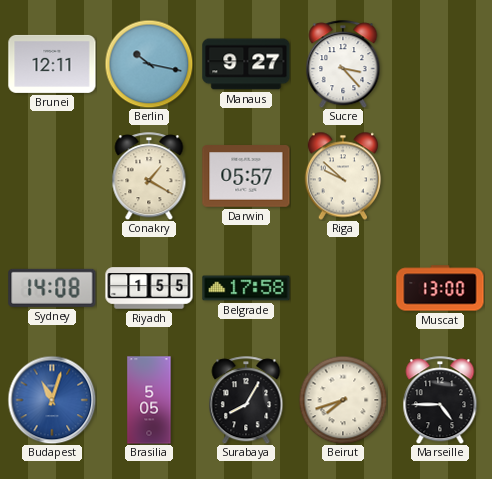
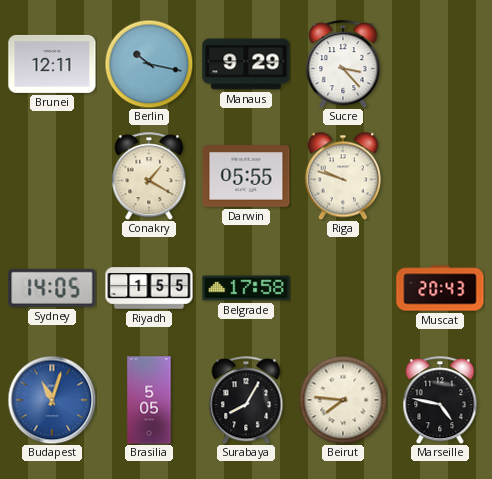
Manaus: 9:27 -> 9:29 (246, 64)
Darwin: 05:57 -> 05:55 (246, 176)
Riga: 9:52 -> 9:48 (343, 176)
Sydney: 14:08 -> 14:05 (52, 288)
Muscat: 13:00 -> 20:43 (440, 288)
Beirut: 7:42 -> 7:46 (343, 400)
Marseille: 4:45 -> 4:47 (440, 400)
